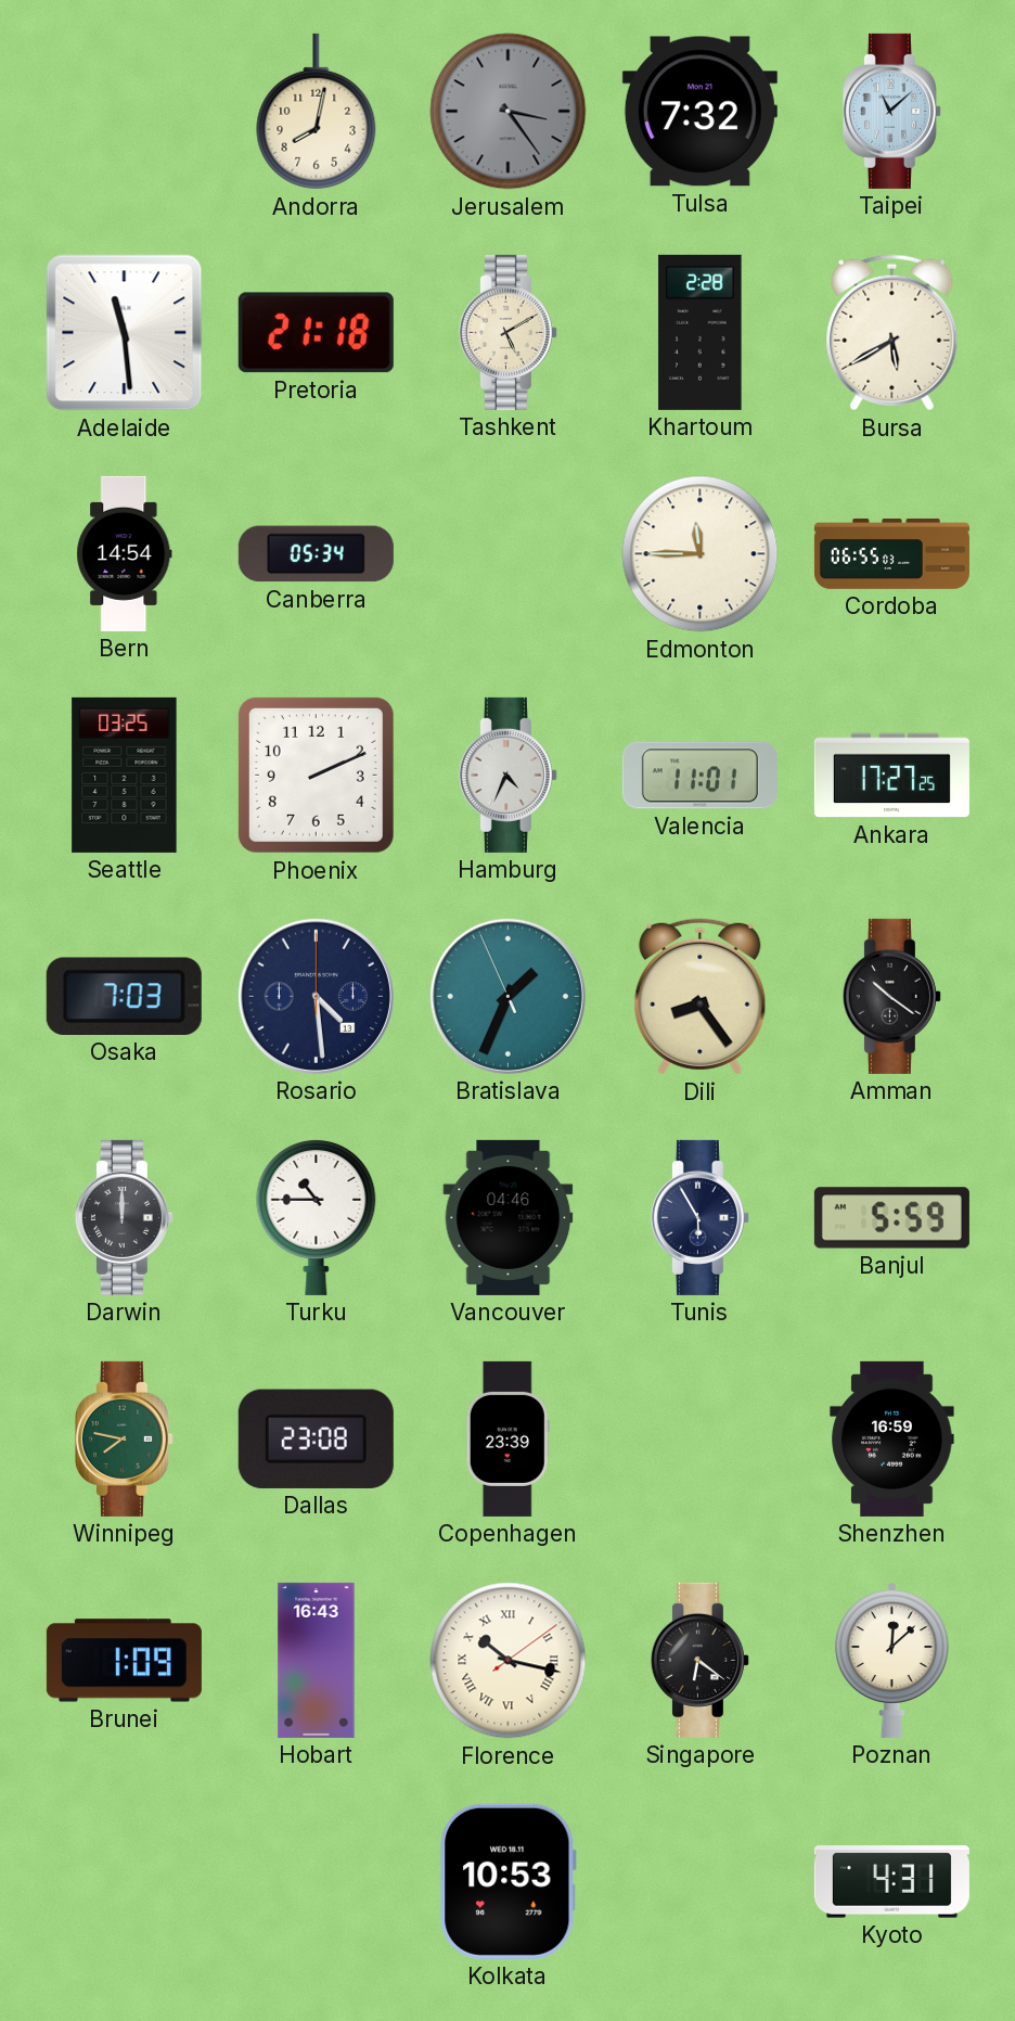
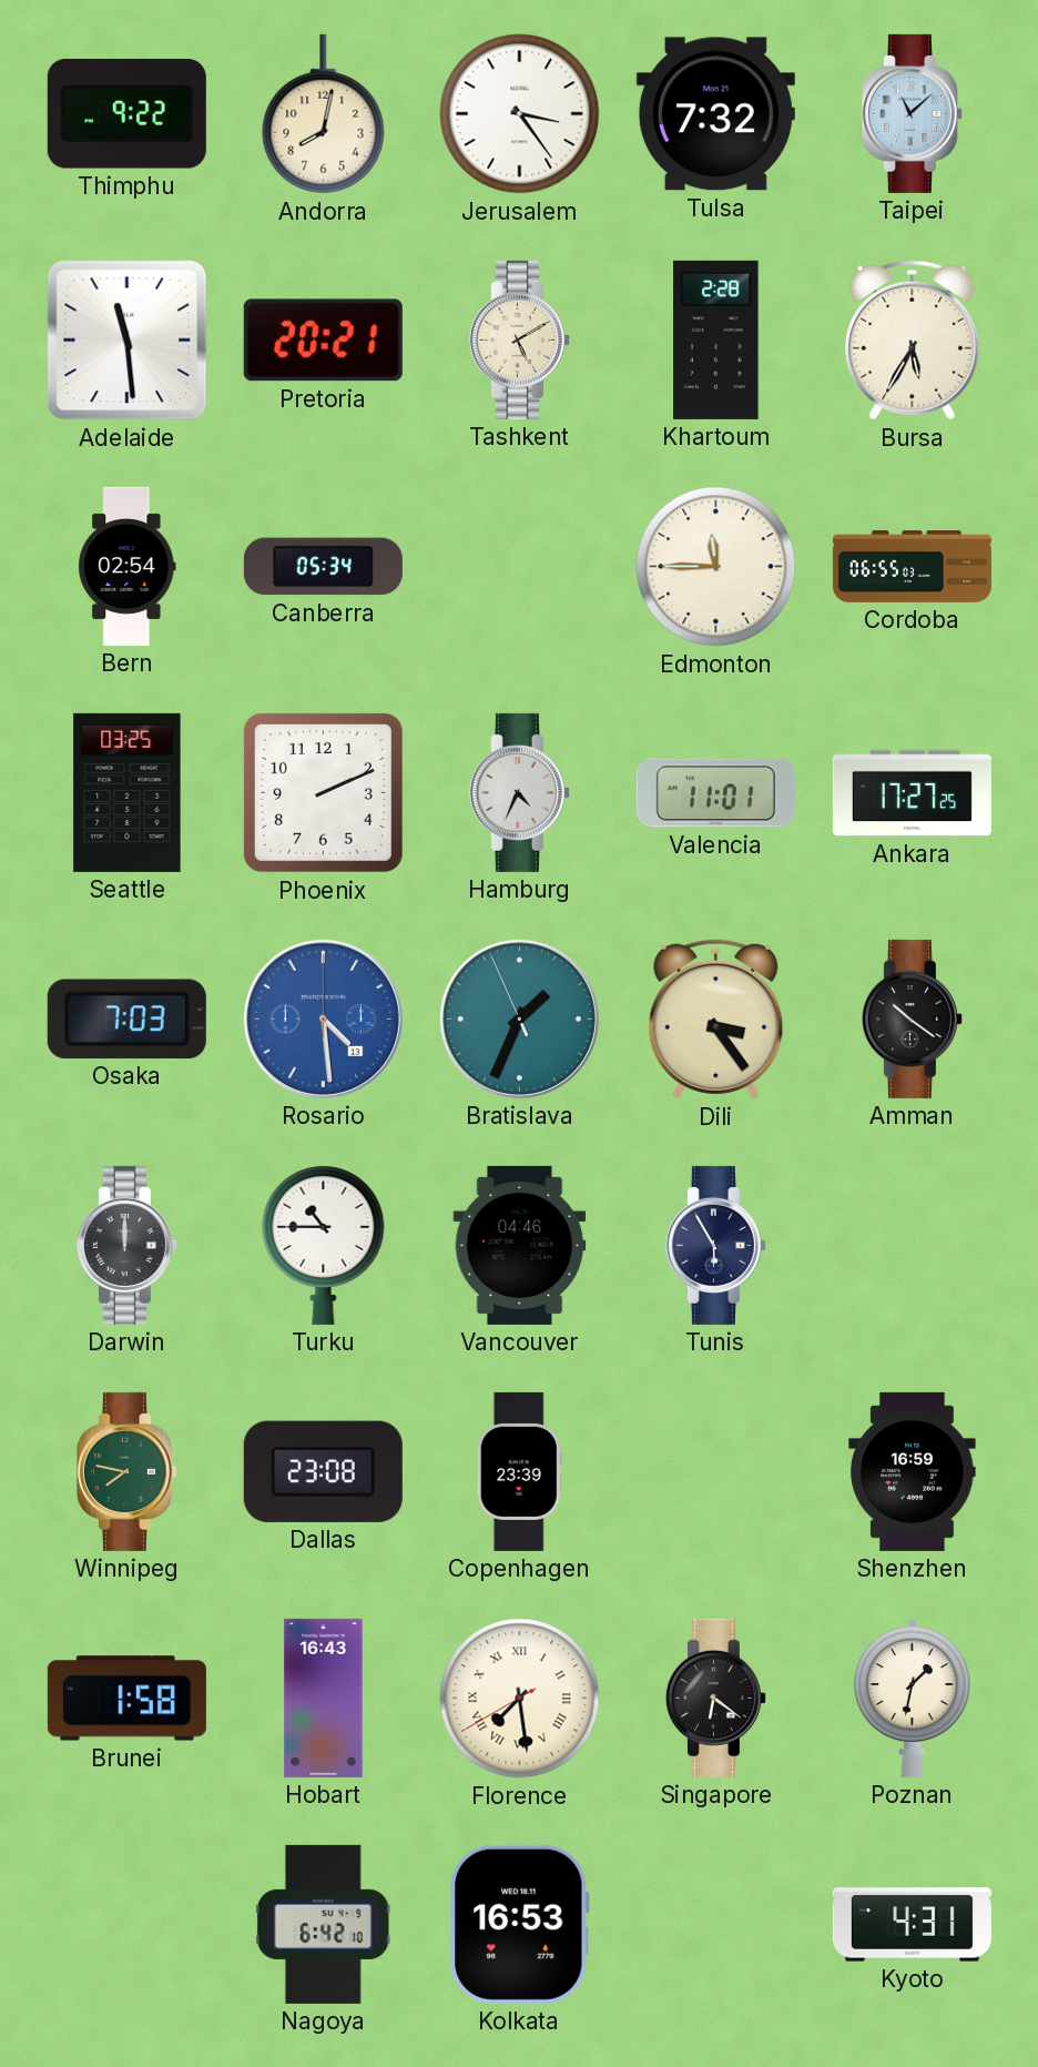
Thimphu: none -> 9:22 (126, 114)
Jerusalem dial: grey -> white (520, 114)
Pretoria: 21:18 -> 20:21 (323, 341)
Bursa: 5:40 -> 5:35 (913, 341)
Bern: 14:54 -> 02:54 (128, 566)
Rosario dial: navy -> blue (323, 1019)
Dili: 8:24 -> 3:24 (716, 1020)
Banjul: 5:59 -> none (891, 1218)
Brunei: 1:09 -> 1:58 (126, 1699)
Florence: 10:17 -> 7:28 (520, 1699)
Poznan: 12:08 -> 1:32 (912, 1698)
Nagoya: none -> 6:42 (323, 1924)
Kolkata: 10:53 -> 16:53 (520, 1924)
